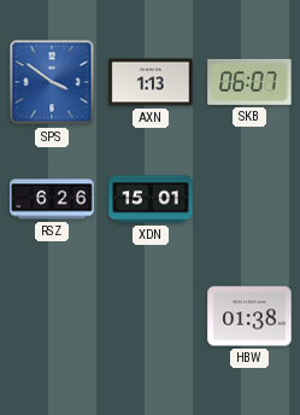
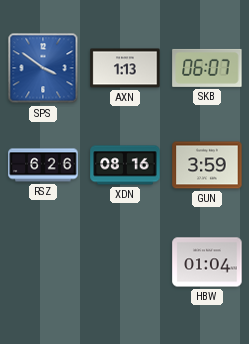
XDN: 15:01 -> 08:16 (125, 165)
GUN: none -> 3:59 (207, 165)
HBW: 01:38 -> 01:04 (207, 262)
